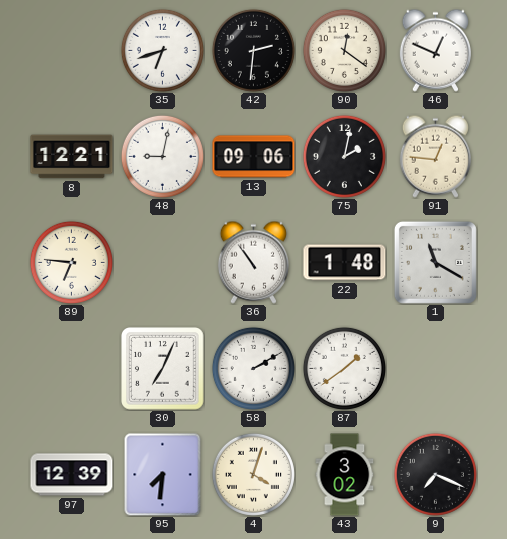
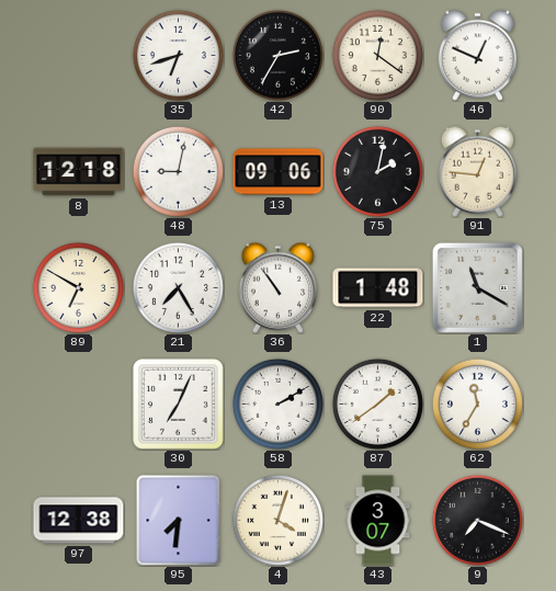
42: 2:31 -> 2:35 (277, 55)
8: 12:21 -> 12:18 (79, 172)
89: 6:46 -> 6:50 (78, 287)
21: none -> 7:25 (178, 287)
62: none -> 11:35 (477, 404)
97: 12:39 -> 12:38 (79, 521)
43: 3:02 -> 3:07 (378, 521)
